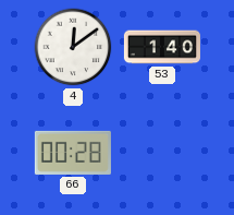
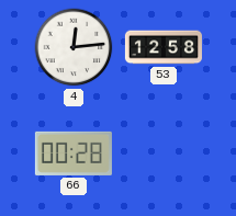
4: 12:09 -> 12:14 (74, 47)
53: 1:40 -> 12:58 (164, 47)
